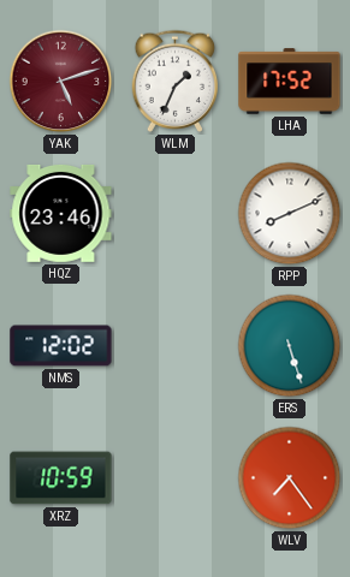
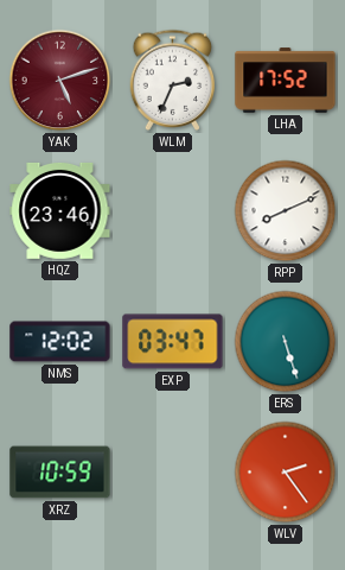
WLM: 1:34 -> 2:34 (173, 80)
EXP: none -> 03:47 (173, 342)
WLV: 7:24 -> 2:24 (286, 473)
